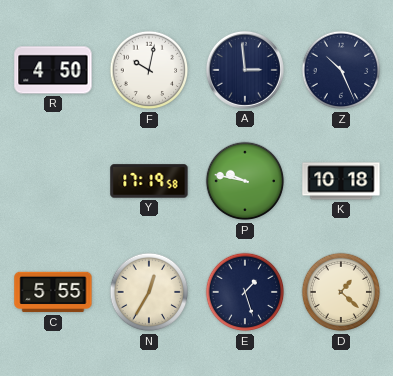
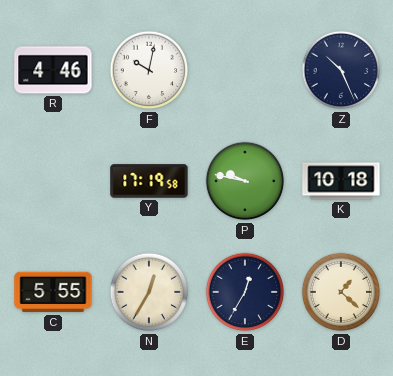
R: 4:50 -> 4:46 (53, 70)
A: 2:59 -> none (245, 70)
E: 1:27 -> 12:35 (245, 292)
